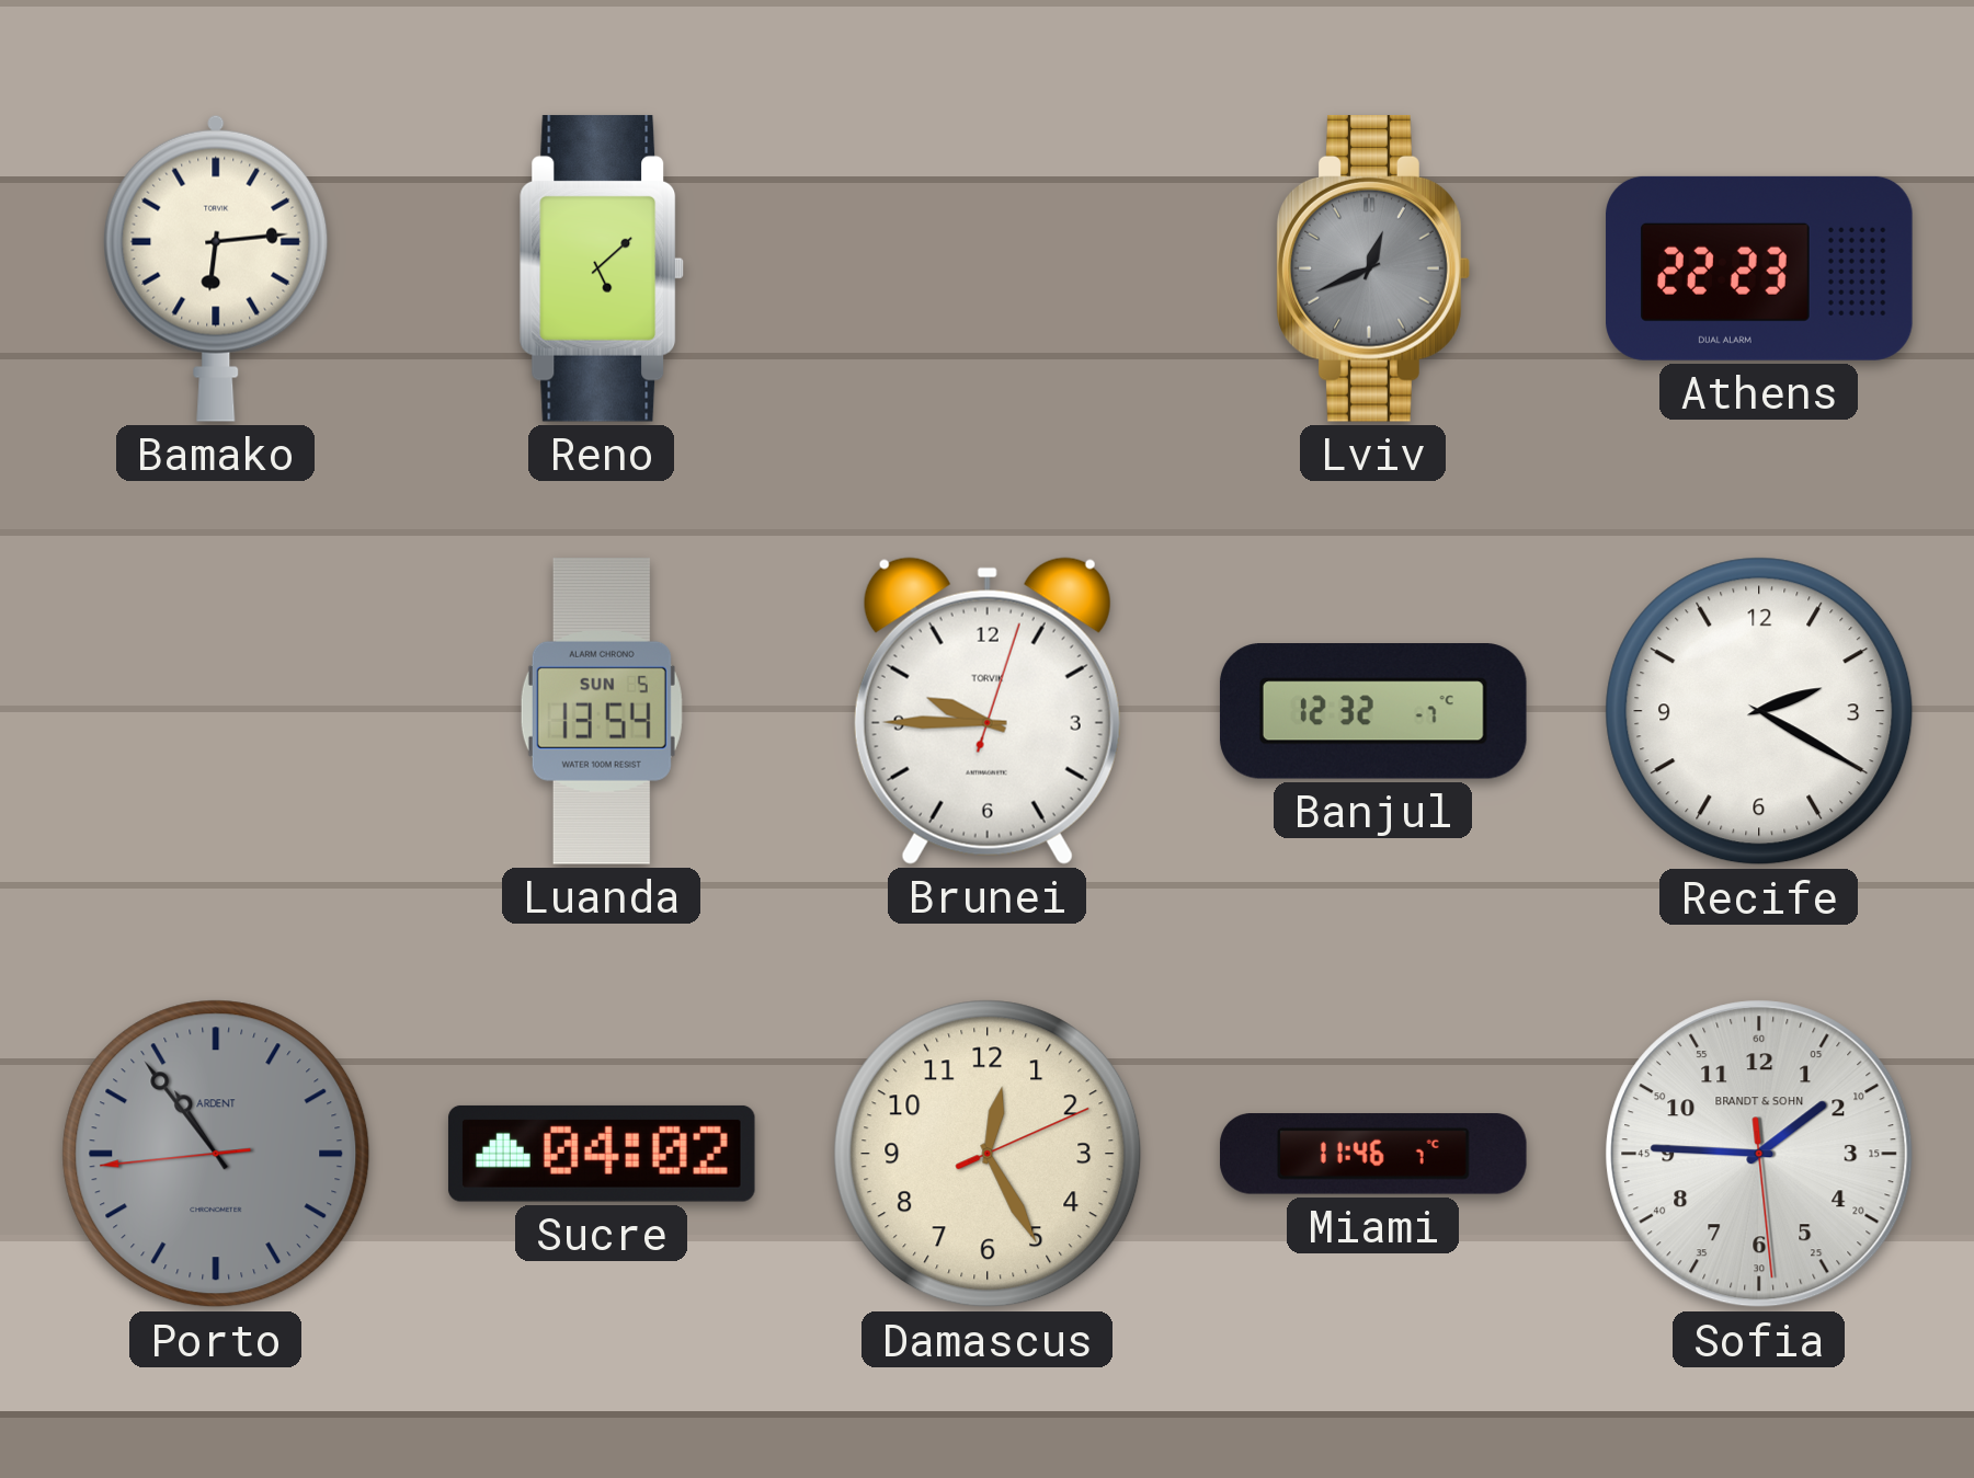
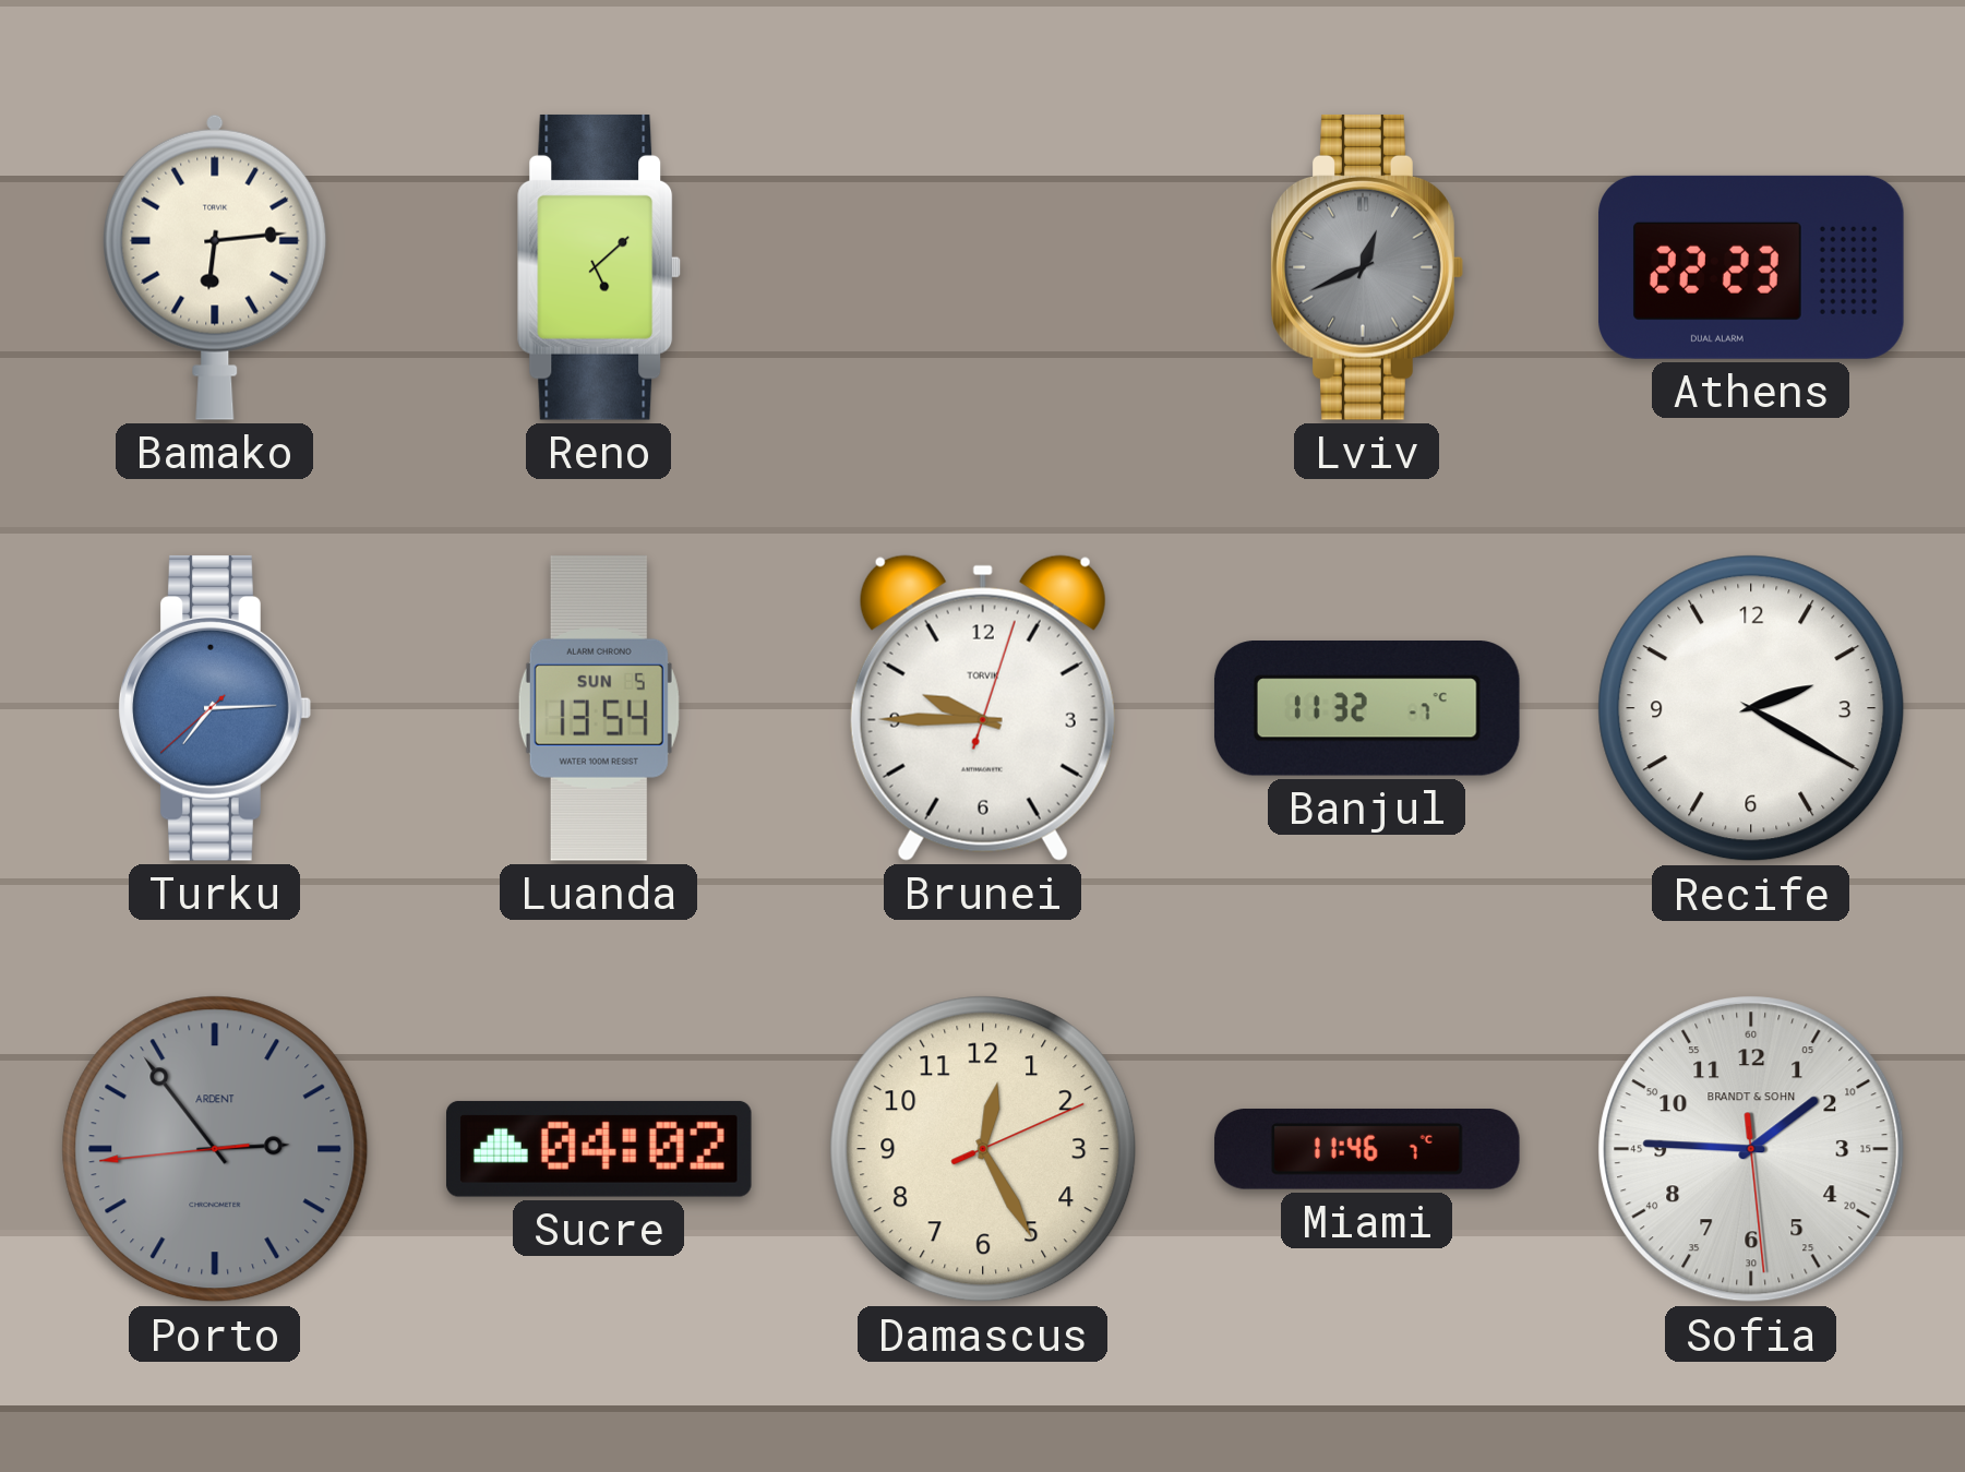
Turku: none -> 7:14 (215, 708)
Banjul: 12:32 -> 11:32 (1367, 709)
Porto: 10:53 -> 2:53 (215, 1149)
